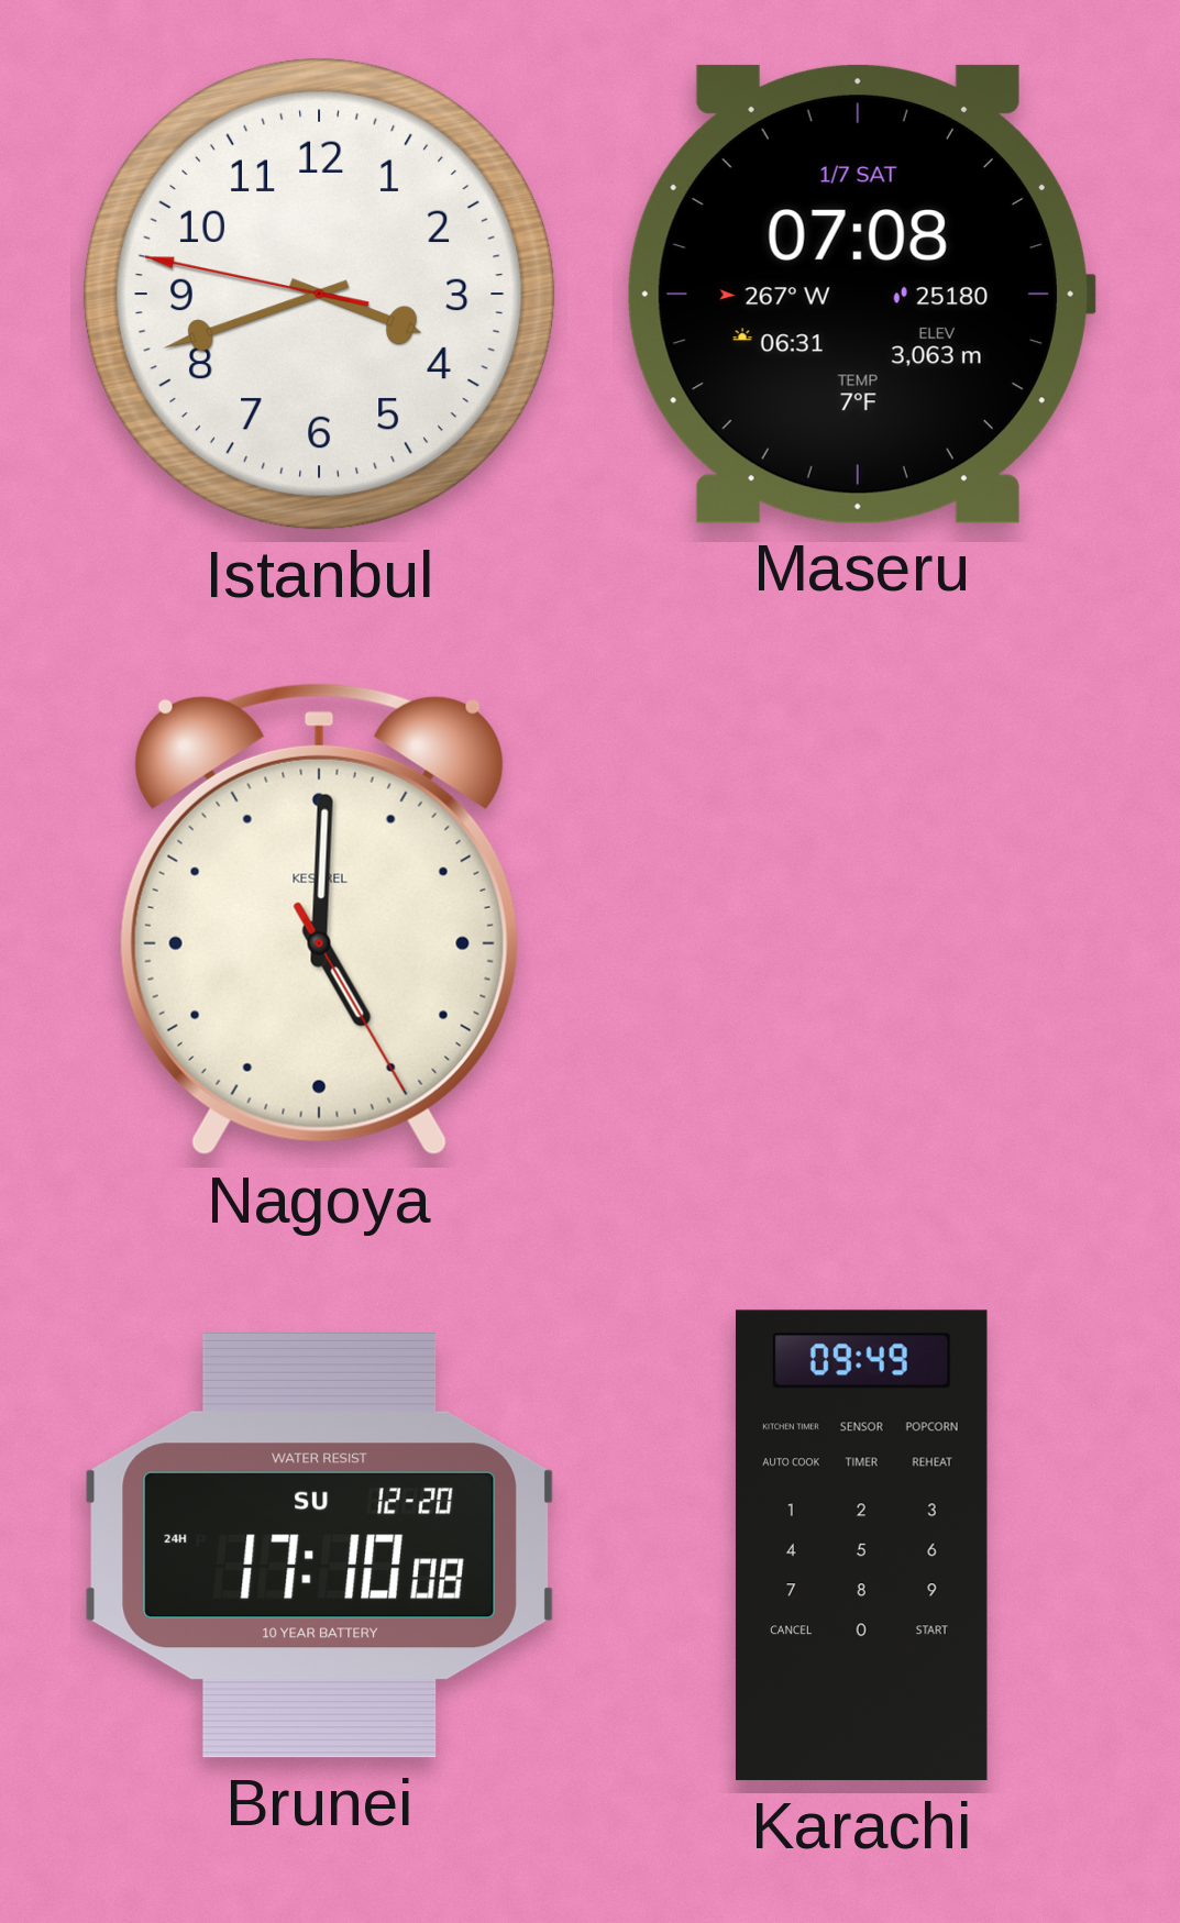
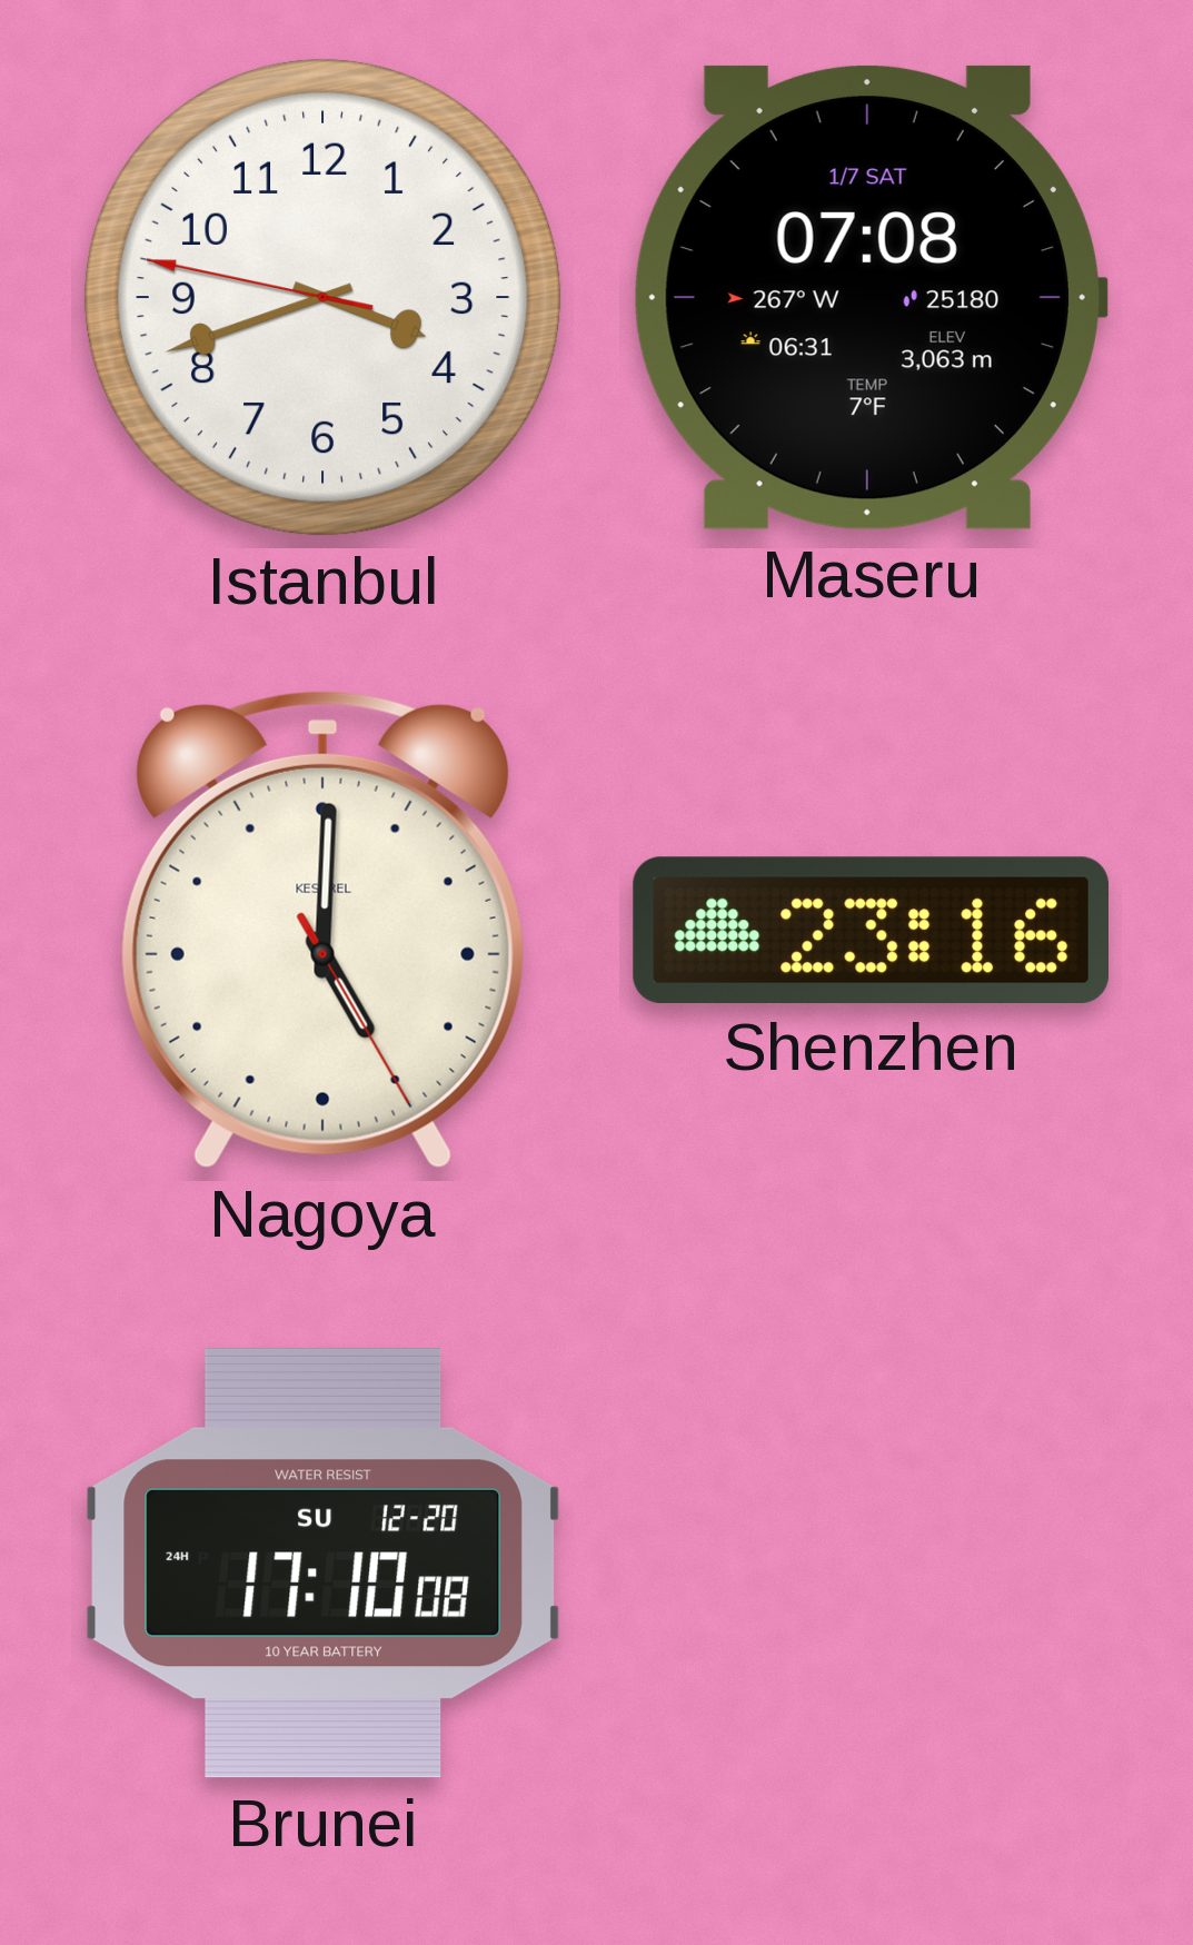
Shenzhen: none -> 23:16 (871, 930)
Karachi: 09:49 -> none (861, 1546)
